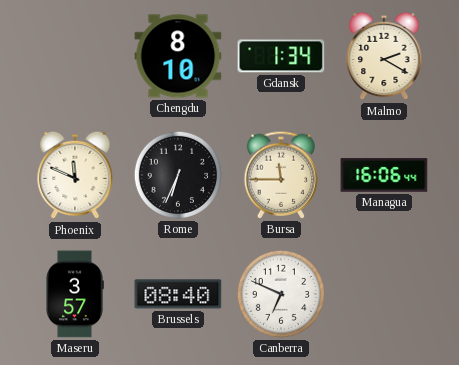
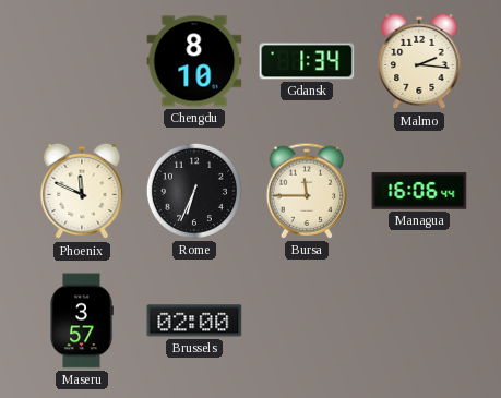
Malmo: 2:20 -> 2:16 (419, 61)
Brussels: 08:40 -> 02:00 (194, 321)
Canberra: 6:49 -> none (281, 294)
